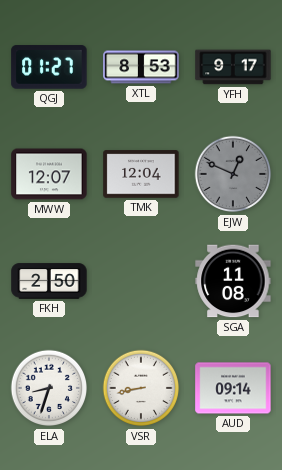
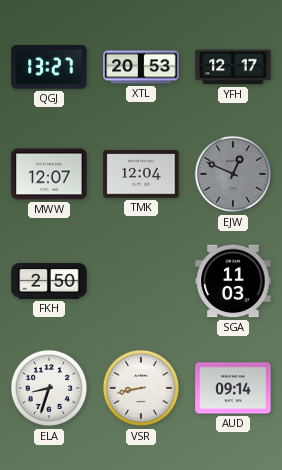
QGJ: 01:27 -> 13:27 (49, 67)
XTL: 8:53 -> 20:53 (141, 67)
YFH: 9:17 -> 12:17 (233, 67)
SGA: 11:08 -> 11:03 (233, 281)
